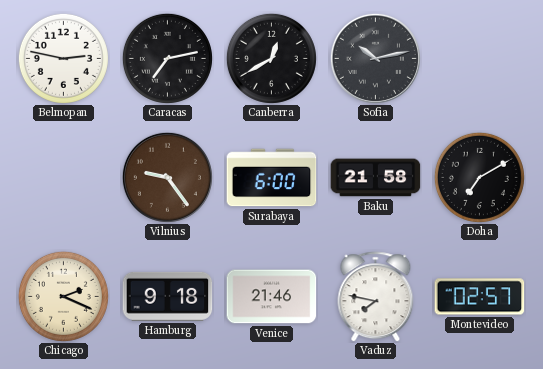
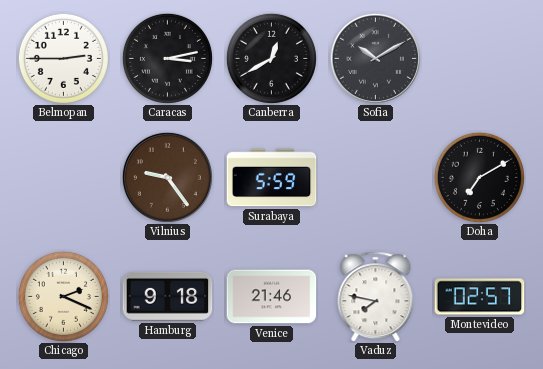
Belmopan: 2:47 -> 2:45 (63, 58)
Caracas: 7:13 -> 3:13 (167, 58)
Sofia: 10:13 -> 10:10 (375, 58)
Surabaya: 6:00 -> 5:59 (272, 178)
Baku: 21:58 -> none (376, 178)
